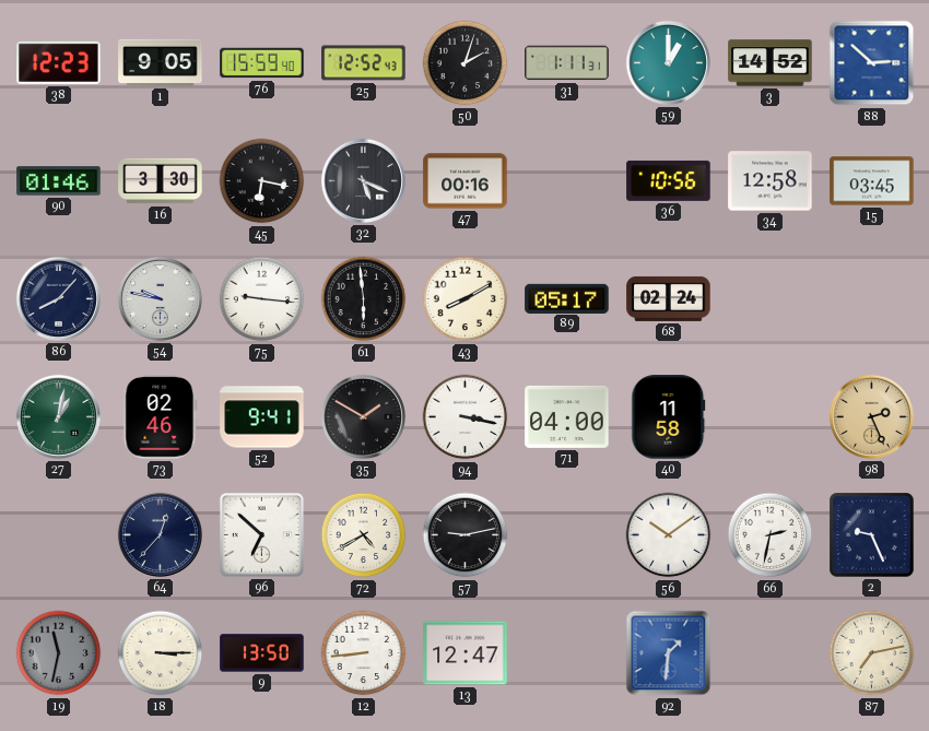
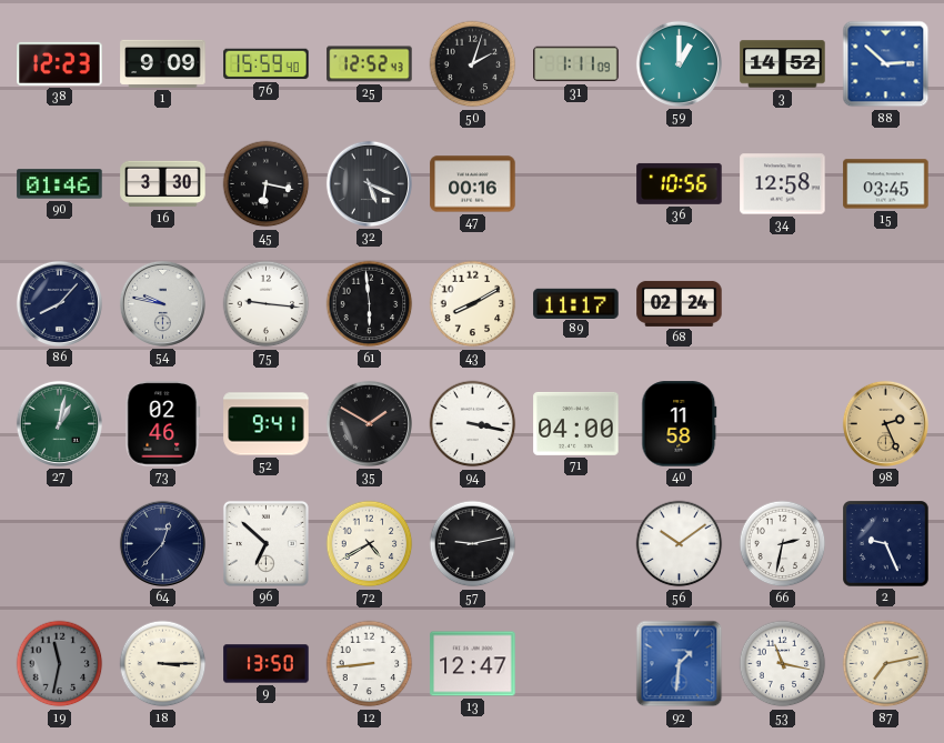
1: 9:05 -> 9:09 (163, 63)
31: 1:11:31 -> 1:11:09 (576, 64)
89: 05:17 -> 11:17 (576, 303)
53: none -> 11:17 (783, 664)
